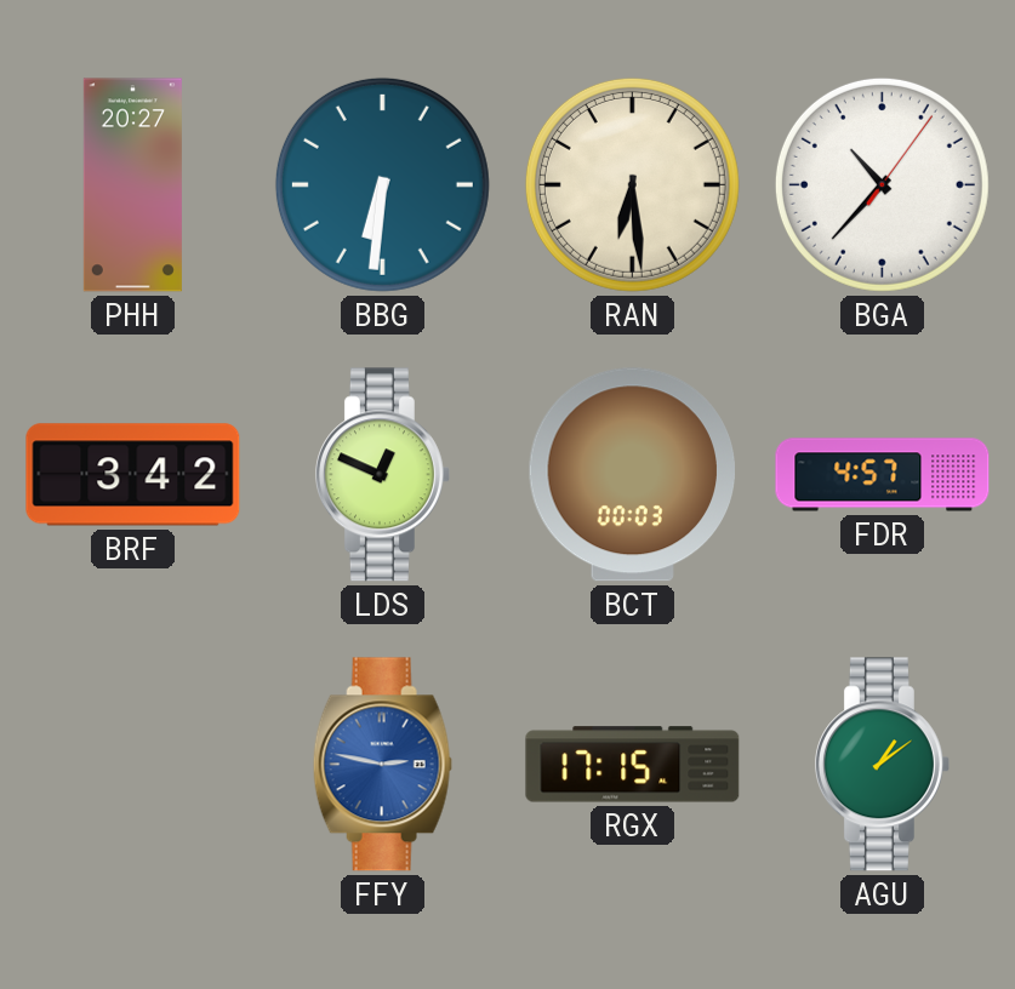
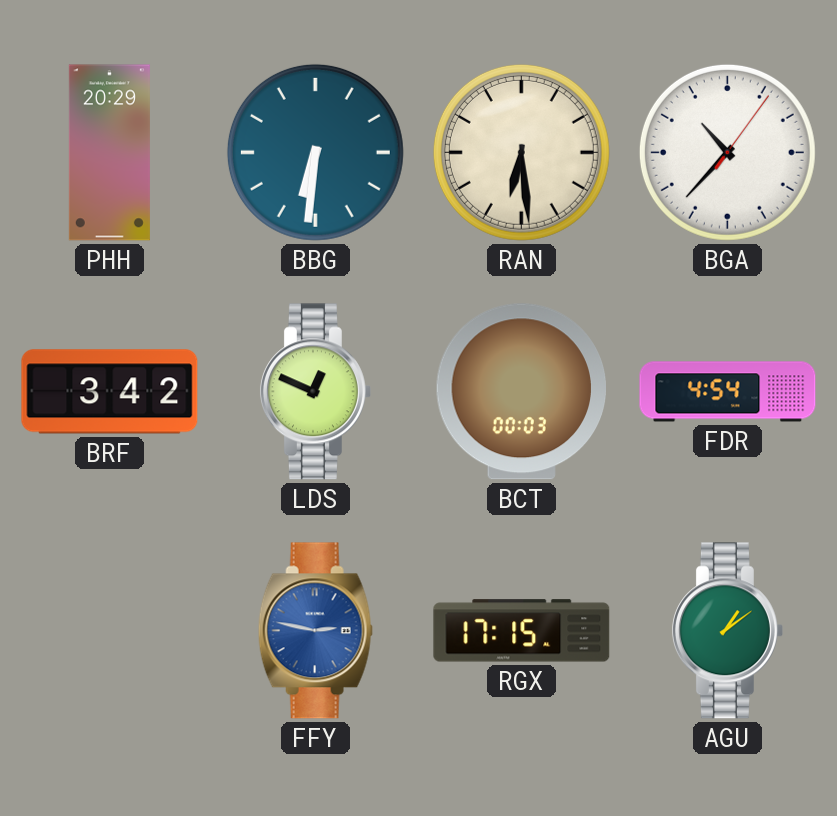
PHH: 20:27 -> 20:29 (109, 153)
FDR: 4:57 -> 4:54 (728, 392)
